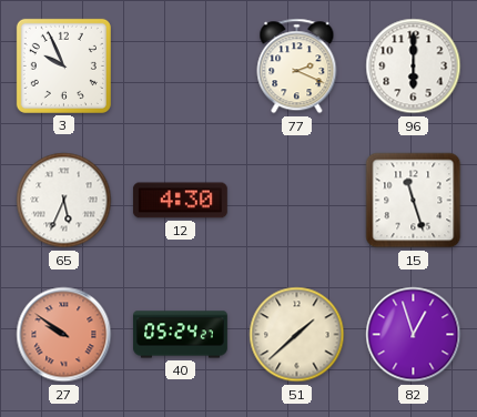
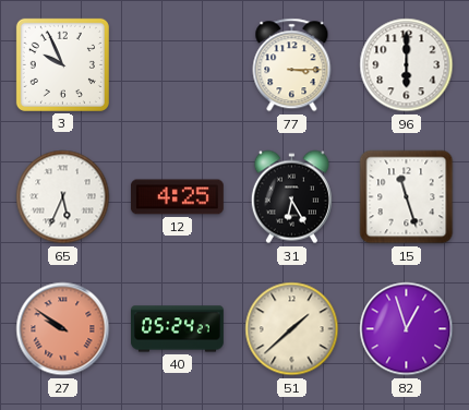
77: 2:19 -> 3:15 (292, 65)
12: 4:30 -> 4:25 (177, 197)
31: none -> 6:25 (291, 197)
